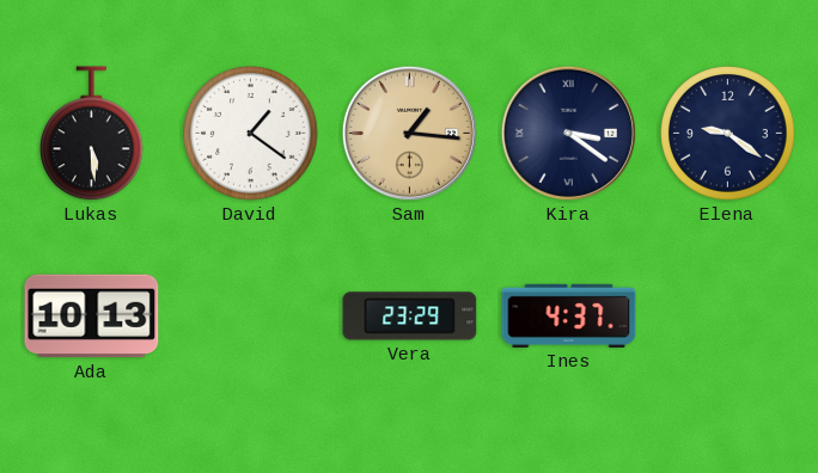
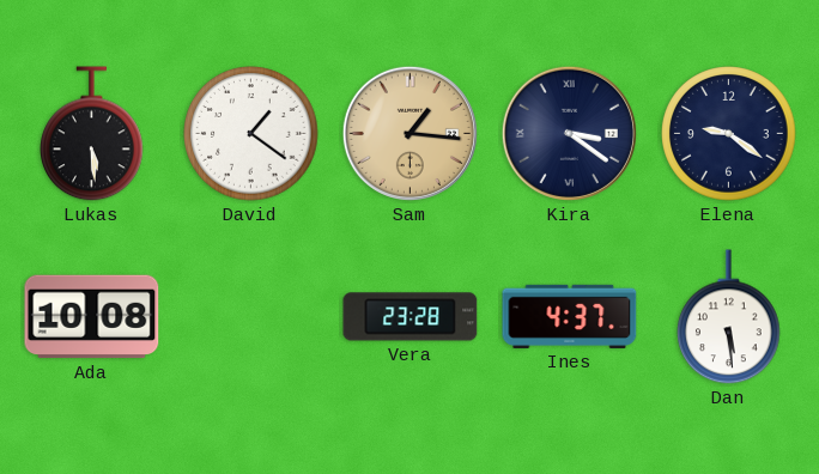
Ada: 10:13 -> 10:08 (92, 317)
Vera: 23:29 -> 23:28 (411, 317)
Dan: none -> 5:29 (729, 317)
